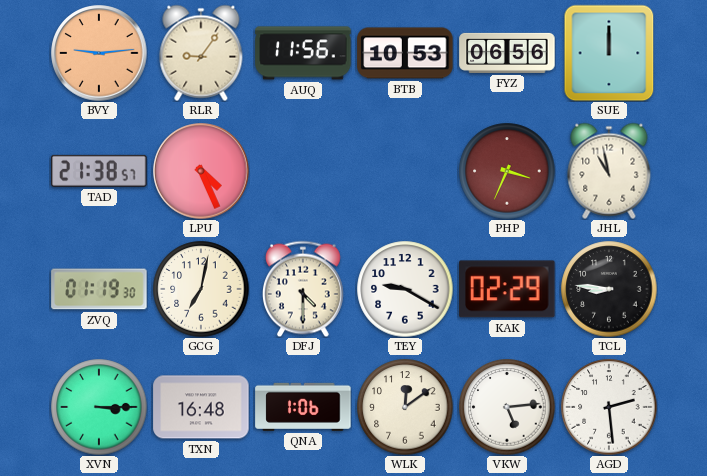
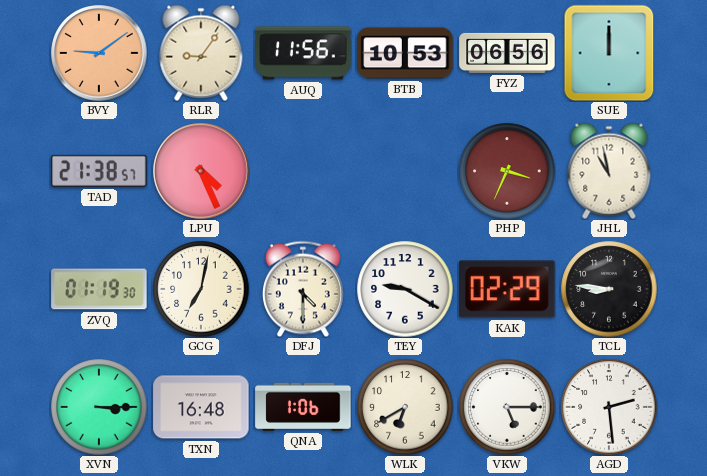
BVY: 9:14 -> 9:09 (99, 53)
WLK: 12:09 -> 6:40 (405, 407)
VKW: 5:14 -> 5:15 (507, 407)
